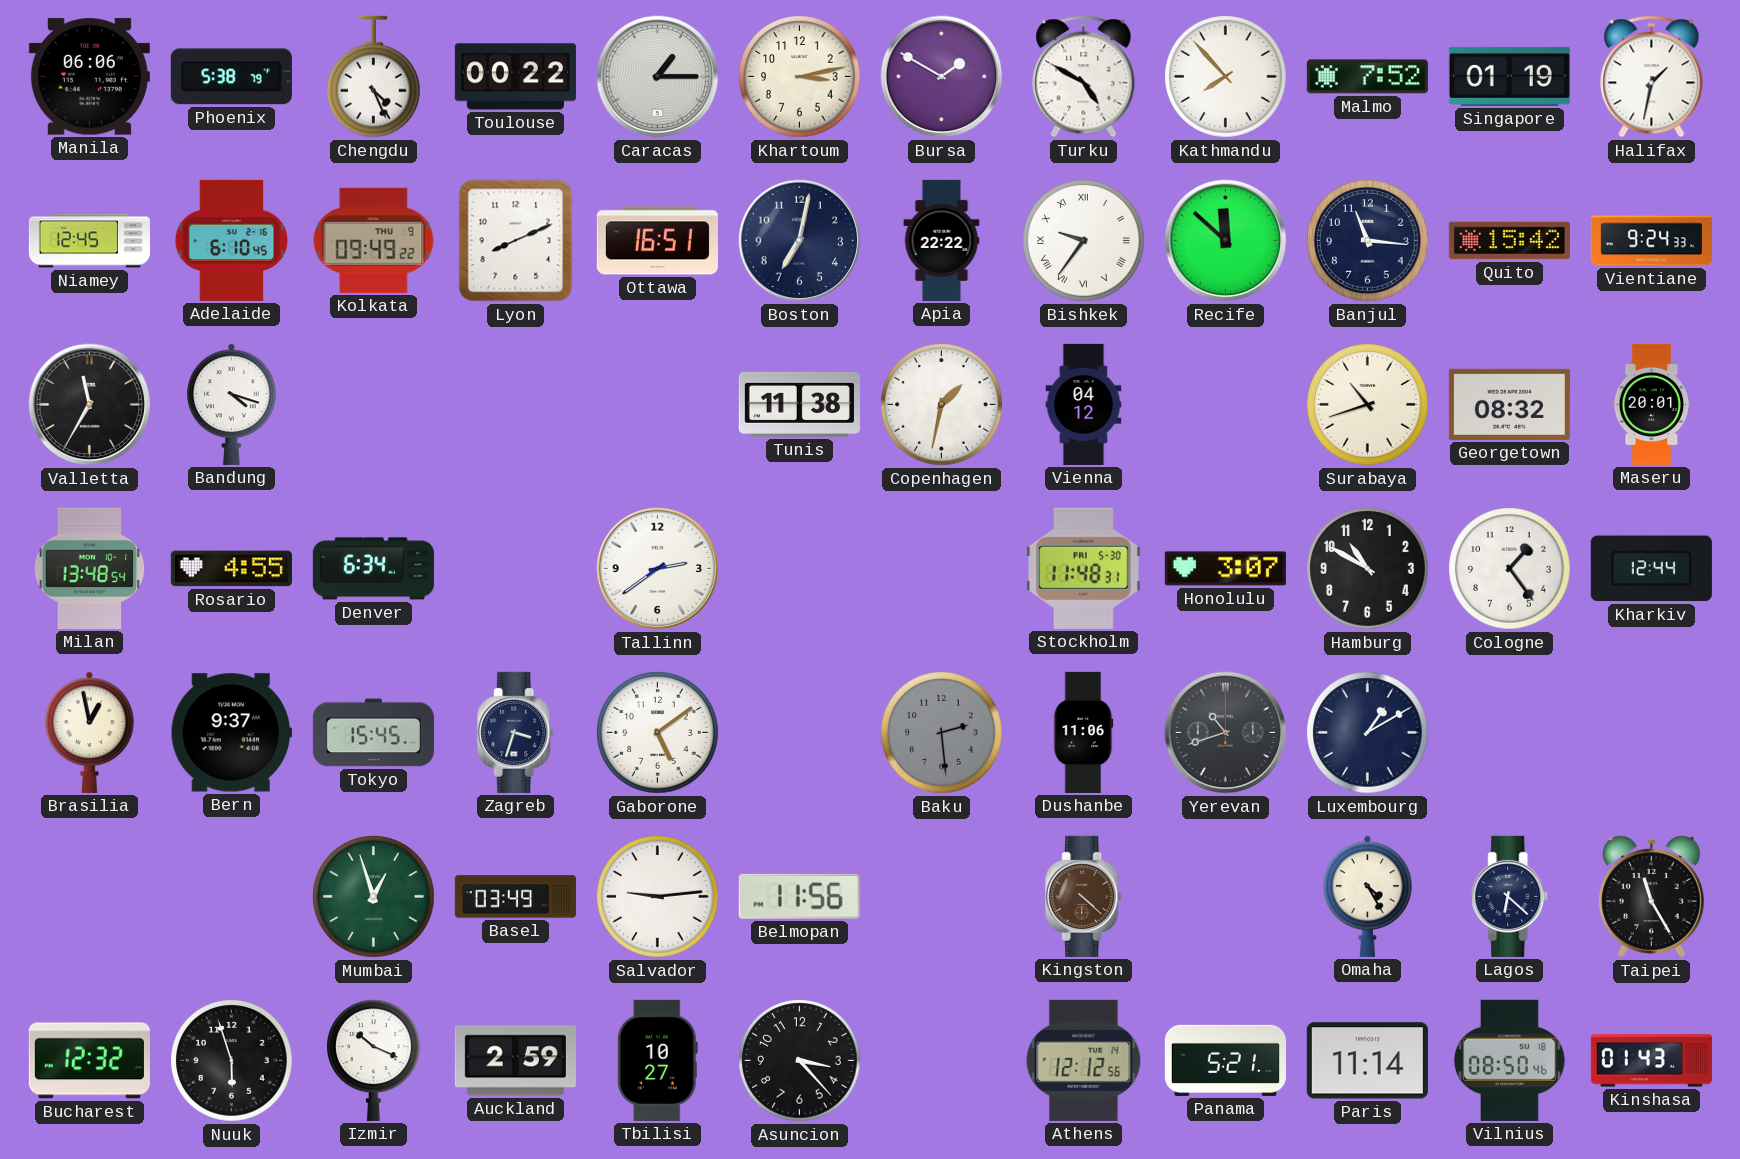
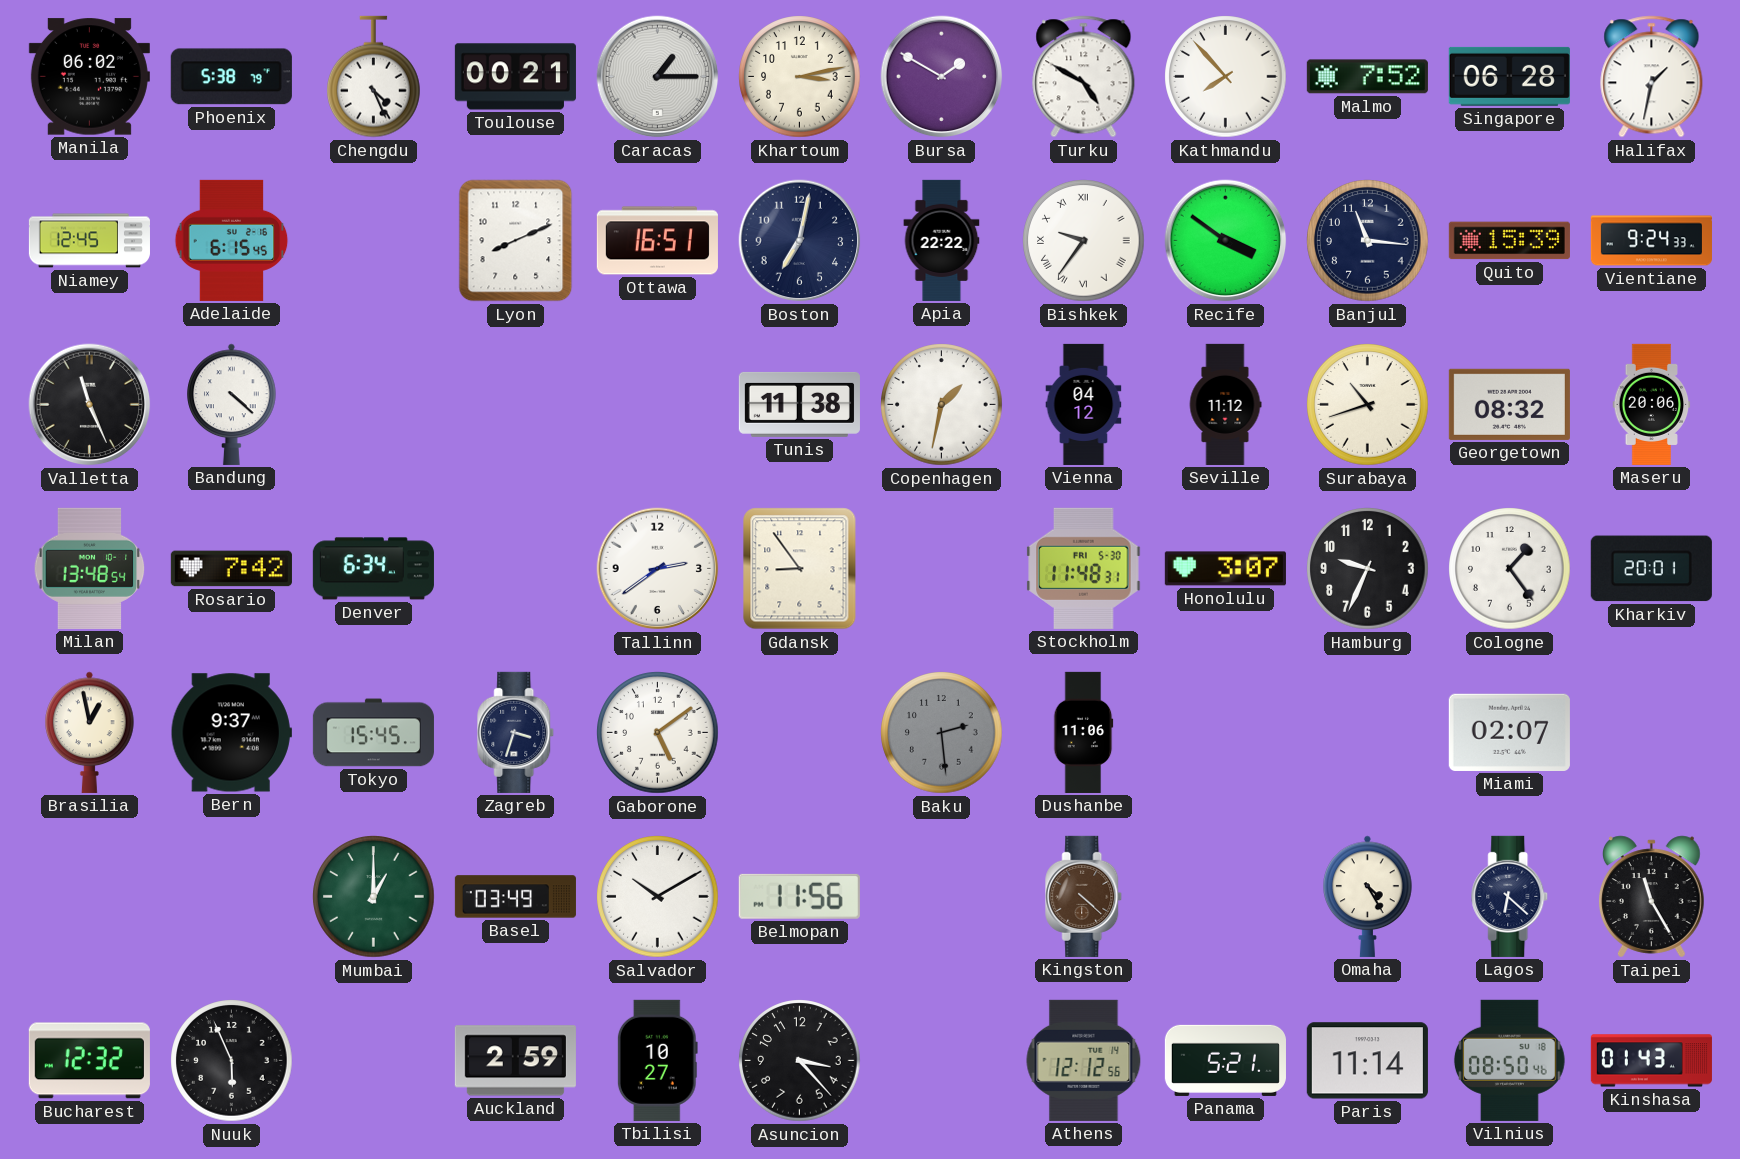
Manila: 06:06 -> 06:02 (89, 77)
Toulouse: 00:22 -> 00:21 (515, 77)
Singapore: 01:19 -> 06:28 (1509, 76)
Adelaide: 6:10 -> 6:15 (232, 240)
Kolkata: 09:49 -> none (374, 240)
Recife: 11:52 -> 3:51 (1226, 241)
Quito: 15:42 -> 15:39 (1509, 241)
Valletta: 11:35 -> 11:26 (90, 405)
Bandung: 4:18 -> 4:22 (232, 404)
Seville: none -> 11:12 (1225, 404)
Maseru: 20:01 -> 20:06 (1652, 404)
Rosario: 4:55 -> 7:42 (231, 569)
Gdansk: none -> 8:54 (800, 569)
Hamburg: 10:50 -> 9:34 (1368, 569)
Kharkiv: 12:44 -> 20:01 (1651, 569)
Yerevan: 10:42 -> none (1226, 733)
Luxembourg: 1:10 -> none (1368, 733)
Miami: none -> 02:07 (1509, 732)
Mumbai: 12:57 -> 1:00 (374, 897)
Salvador: 9:14 -> 10:10 (658, 897)
Nuuk: 5:57 -> 5:56 (232, 1061)
Izmir: 10:19 -> none (374, 1060)
